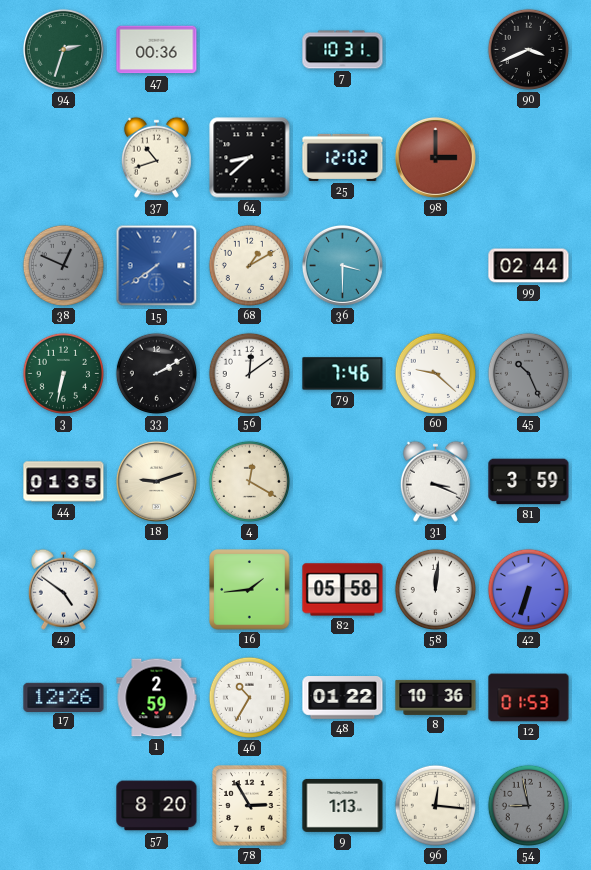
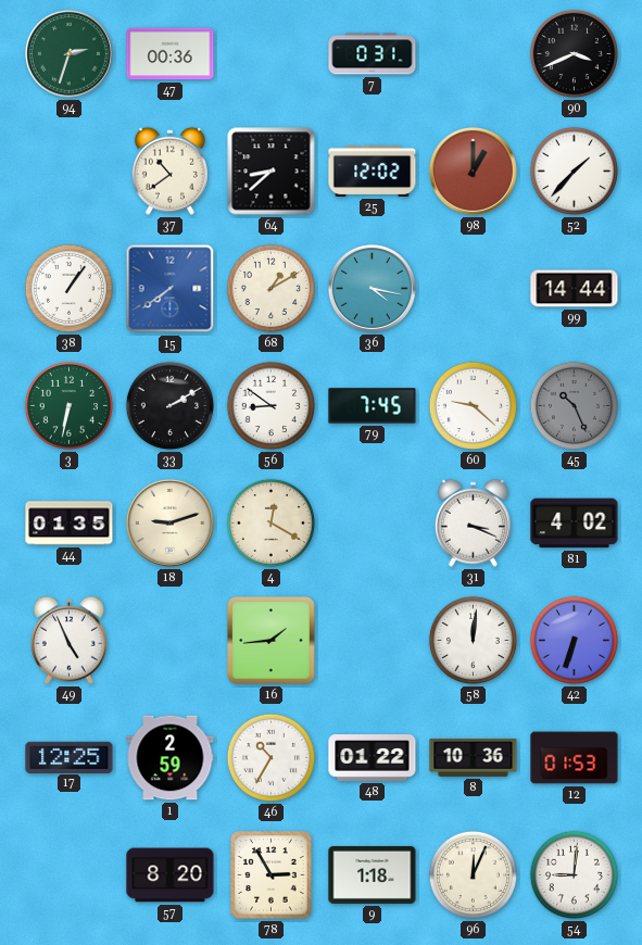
7: 10:31 -> 0:31 (373, 54)
37: 10:42 -> 10:39 (169, 171)
98: 3:00 -> 1:00 (473, 171)
52: none -> 1:37 (574, 171)
38: 12:49 -> 1:06 (68, 288)
38 dial: grey -> white (68, 288)
36: 3:30 -> 4:17 (372, 288)
99: 02:44 -> 14:44 (575, 289)
56: 12:09 -> 8:51 (270, 405)
79: 7:46 -> 7:45 (373, 406)
81: 3:59 -> 4:02 (575, 524)
49: 4:51 -> 4:56 (68, 640)
82: 05:58 -> none (343, 590)
17: 12:26 -> 12:25 (70, 757)
9: 1:13 -> 1:18 (373, 874)
96: 12:16 -> 12:04 (473, 874)
54: 8:58 -> 9:01 (574, 874)
54 dial: grey -> white (574, 874)
